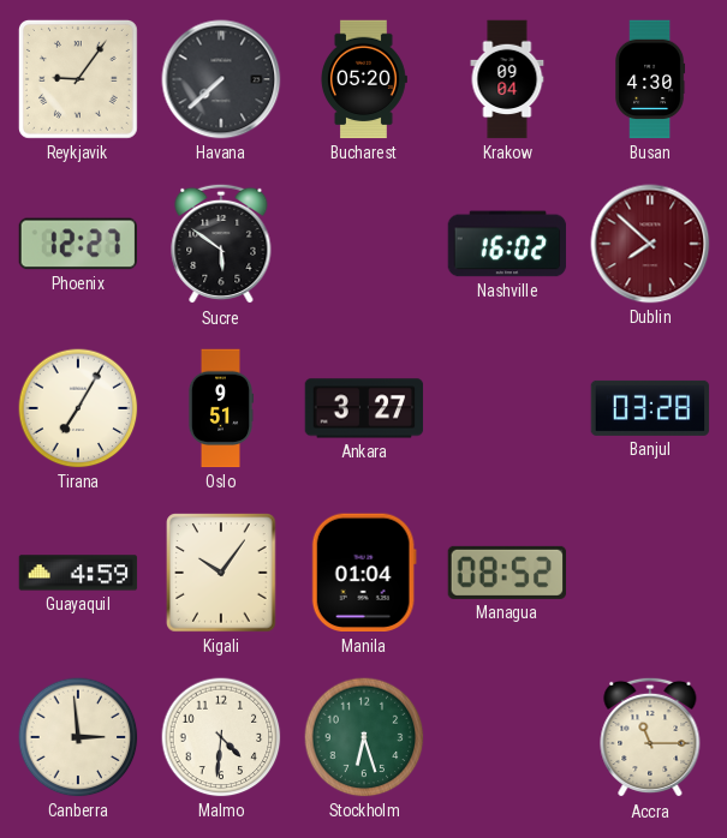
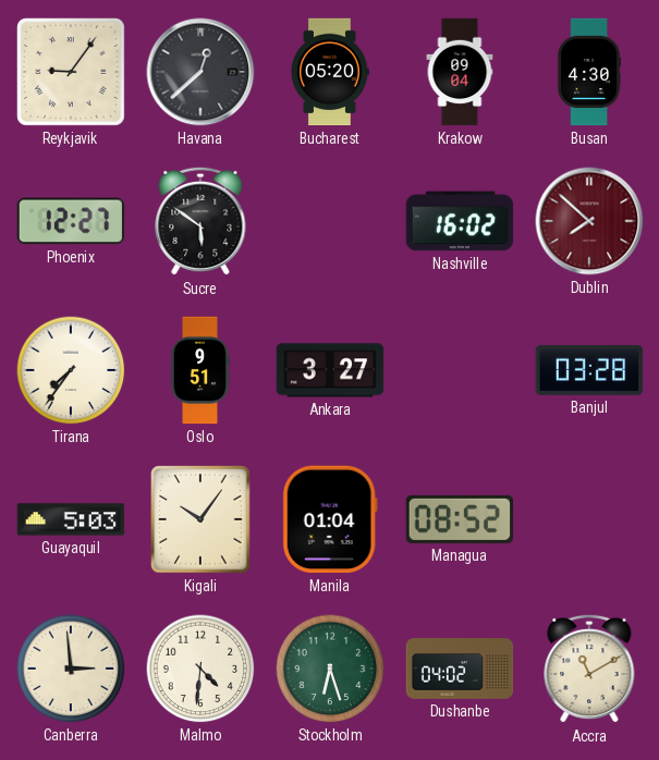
Havana: 7:38 -> 12:38 (200, 72)
Tirana: 7:05 -> 7:36 (71, 370)
Guayaquil: 4:59 -> 5:03 (71, 519)
Dushanbe: none -> 04:02 (460, 670)
Accra: 11:15 -> 11:10 (589, 669)
